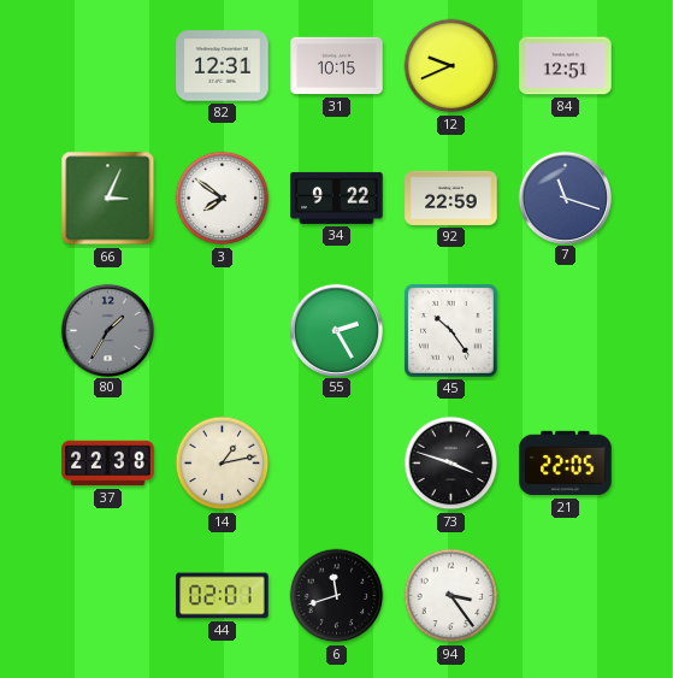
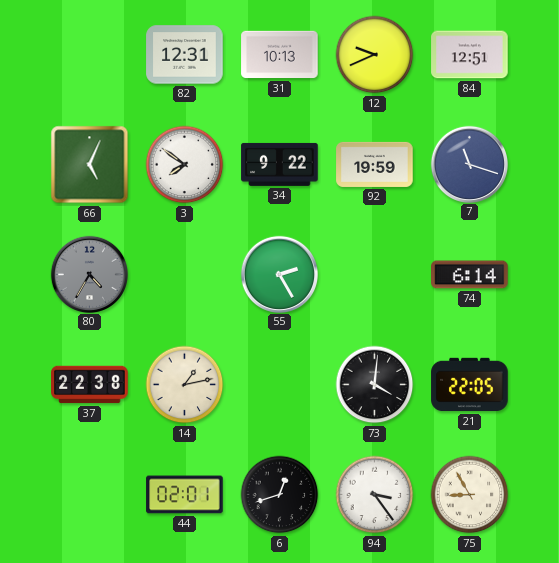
31: 10:15 -> 10:13 (280, 55)
66: 3:04 -> 5:04 (90, 165)
92: 22:59 -> 19:59 (375, 164)
80: 1:35 -> 4:35 (89, 274)
45: 10:24 -> none (450, 330)
74: none -> 6:14 (470, 275)
73: 3:48 -> 4:01 (375, 385)
6: 11:42 -> 12:42 (280, 495)
75: none -> 8:55 (470, 495)
